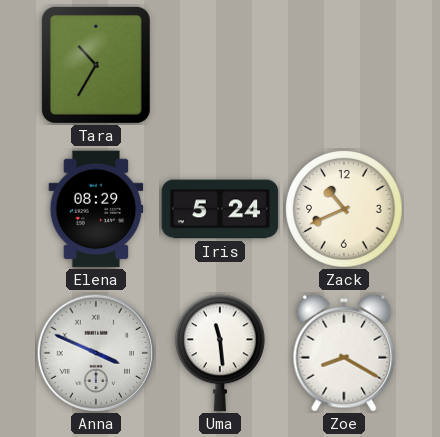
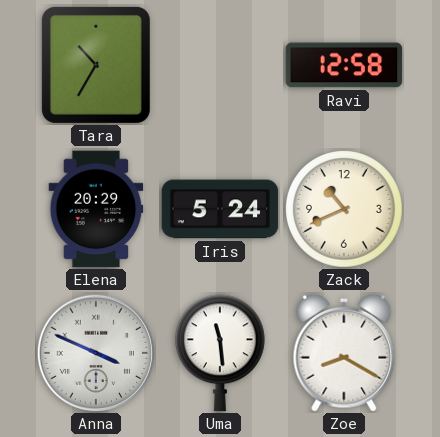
Ravi: none -> 12:58 (344, 65)
Elena: 08:29 -> 20:29 (96, 209)
